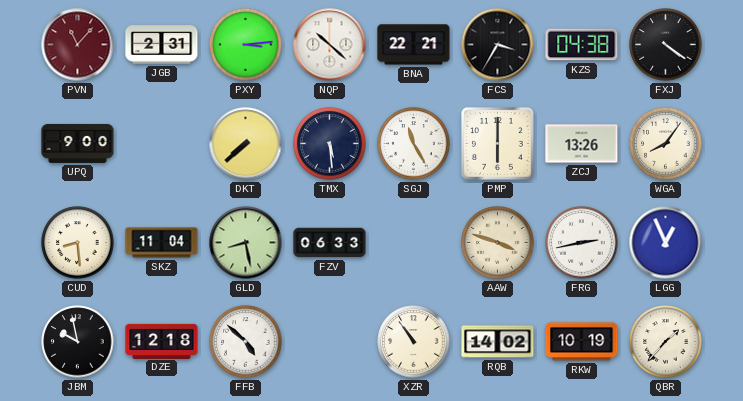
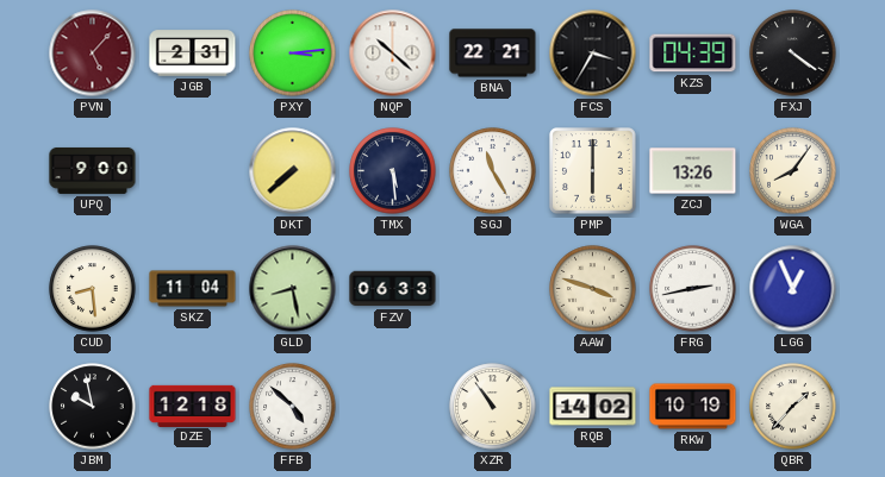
PVN: 11:07 -> 5:07 (93, 54)
KZS: 04:38 -> 04:39 (693, 54)
